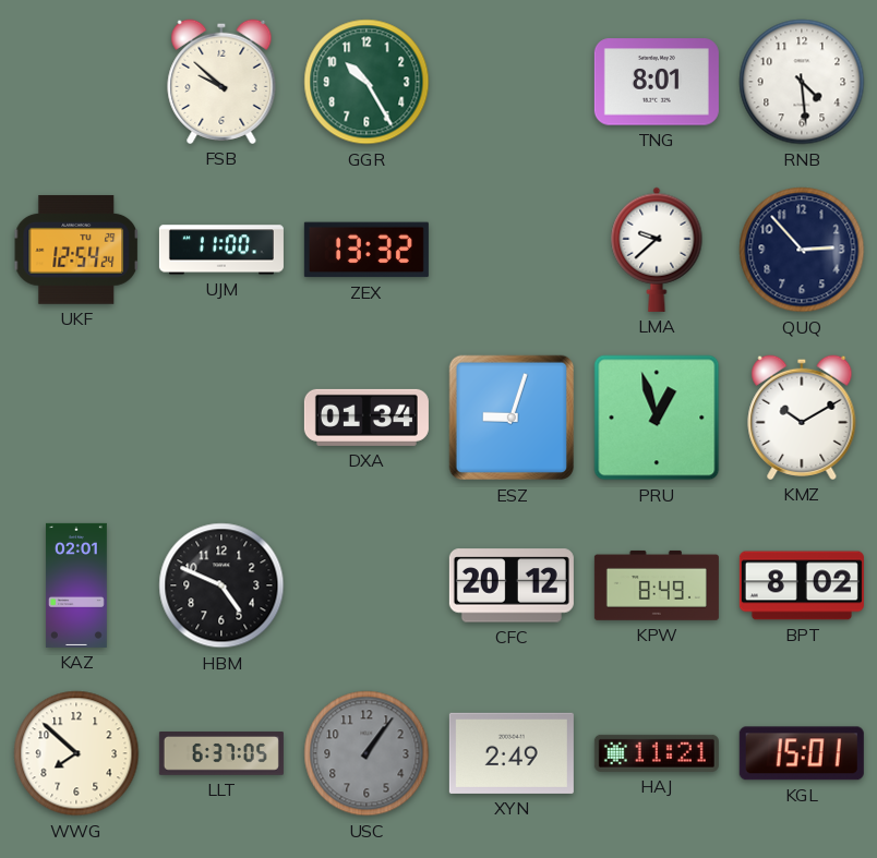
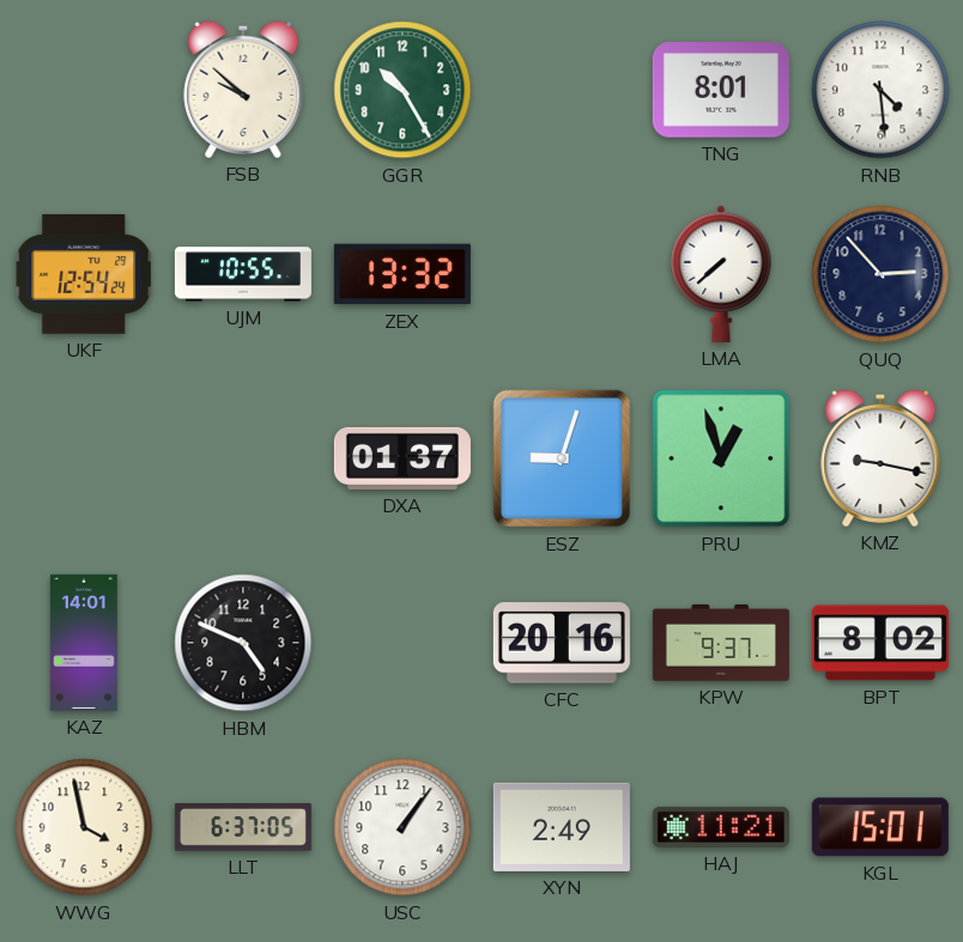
UJM: 11:00 -> 10:55 (243, 274)
LMA: 9:38 -> 7:38 (721, 274)
DXA: 01:34 -> 01:37 (402, 458)
KMZ: 10:10 -> 9:17 (880, 458)
KAZ: 02:01 -> 14:01 (84, 643)
CFC: 20:12 -> 20:16 (562, 643)
KPW: 8:49 -> 9:37 (721, 643)
WWG: 7:52 -> 3:58 (84, 827)
USC dial: grey -> white (402, 827)
